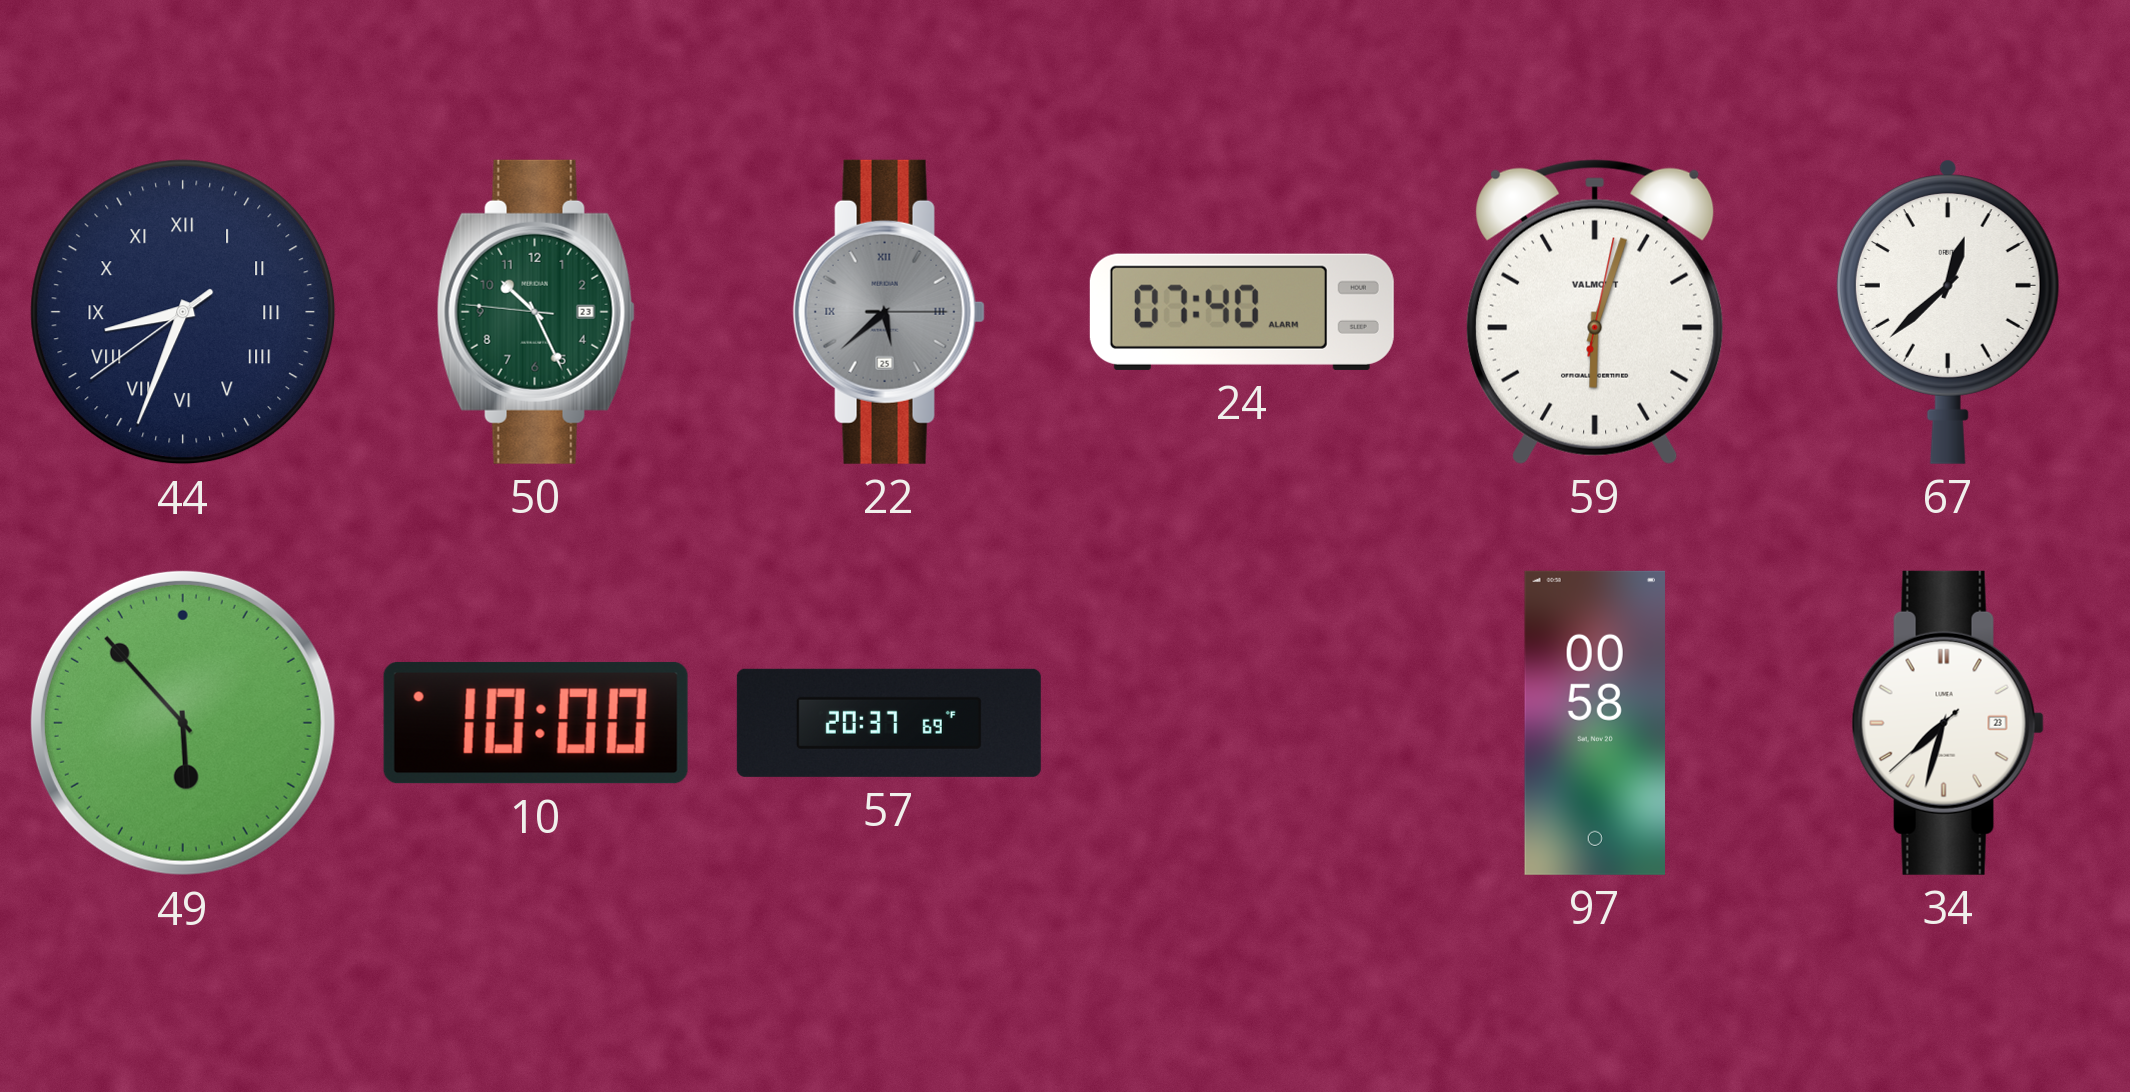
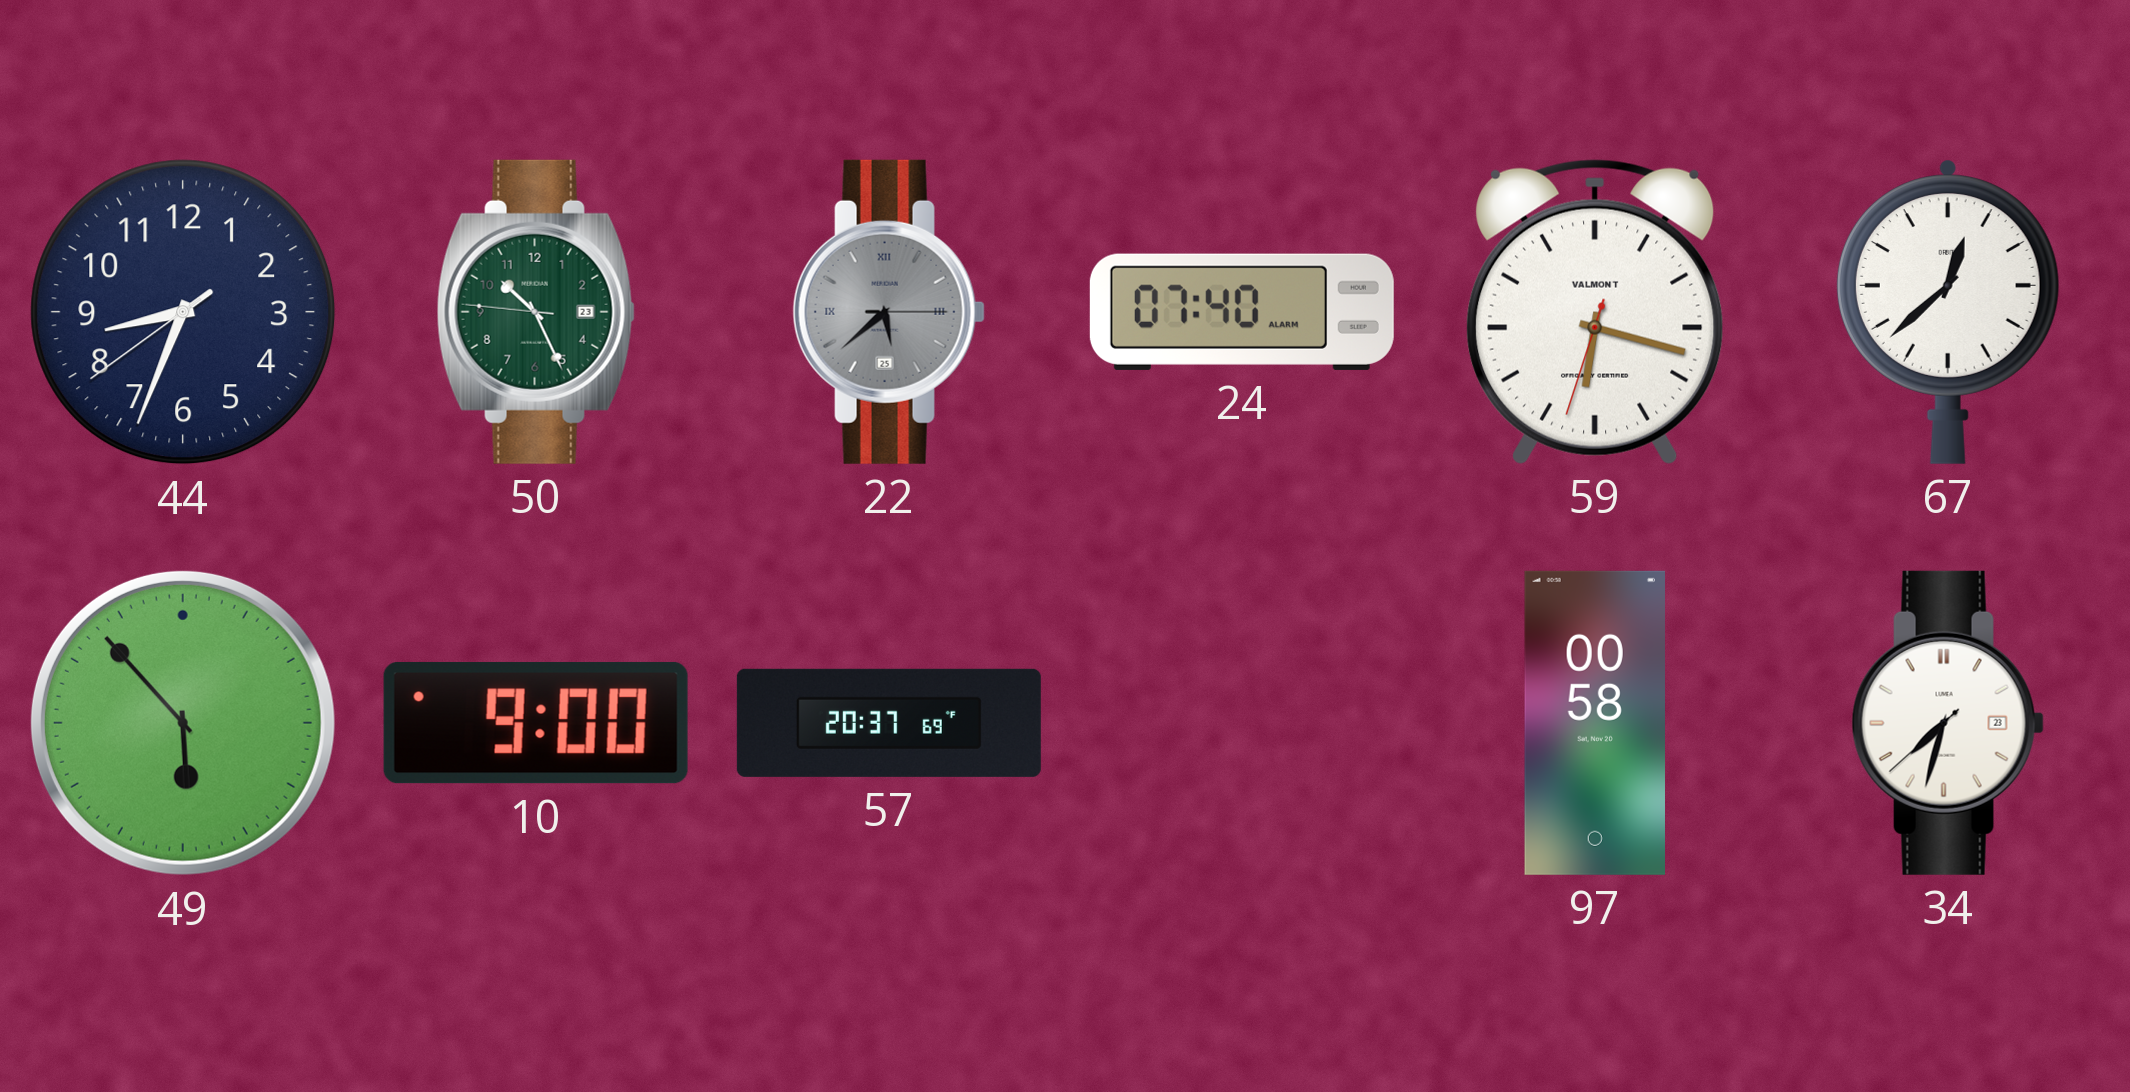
44 numerals: Roman -> Arabic (183, 312)
59: 6:03 -> 6:17 (1595, 312)
10: 10:00 -> 9:00 (536, 723)
